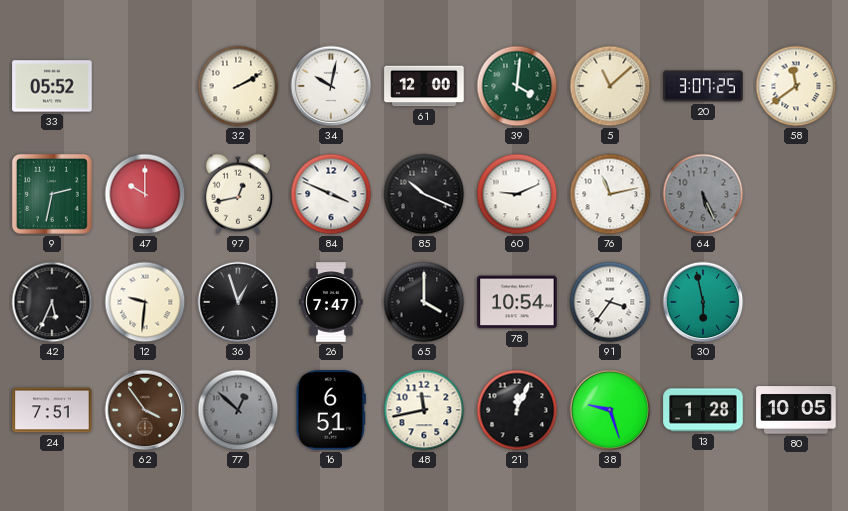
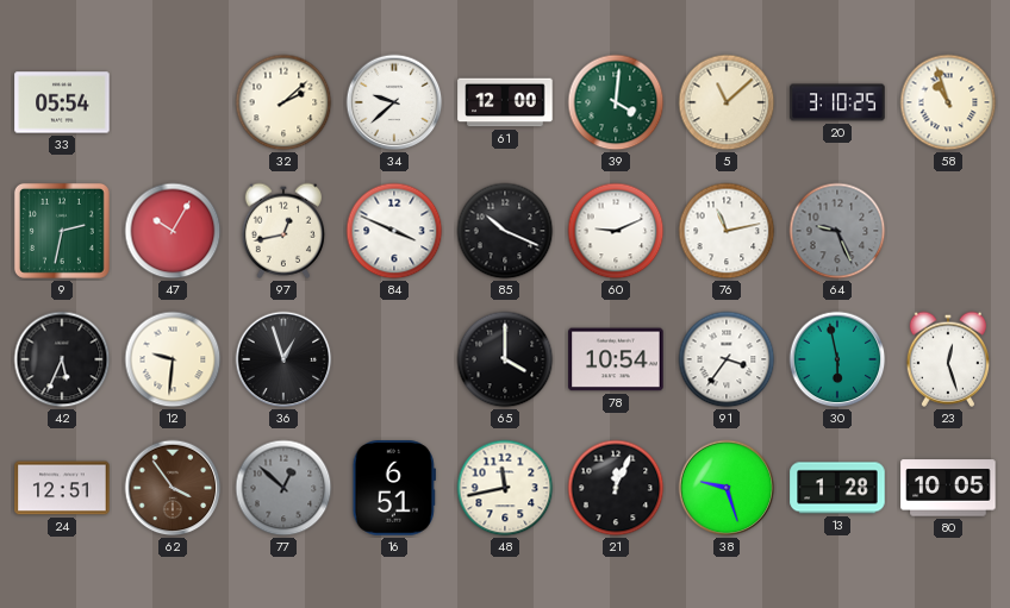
33: 05:52 -> 05:54 (62, 102)
32: 2:10 -> 2:08 (283, 102)
34: 10:02 -> 9:38 (394, 102)
20: 3:07 -> 3:10 (837, 102)
58: 11:39 -> 10:57 (948, 102)
47: 10:00 -> 10:05 (173, 231)
64: 5:26 -> 9:26 (837, 231)
26: 7:47 -> none (331, 302)
23: none -> 12:27 (947, 359)
24: 7:51 -> 12:51 (62, 488)
